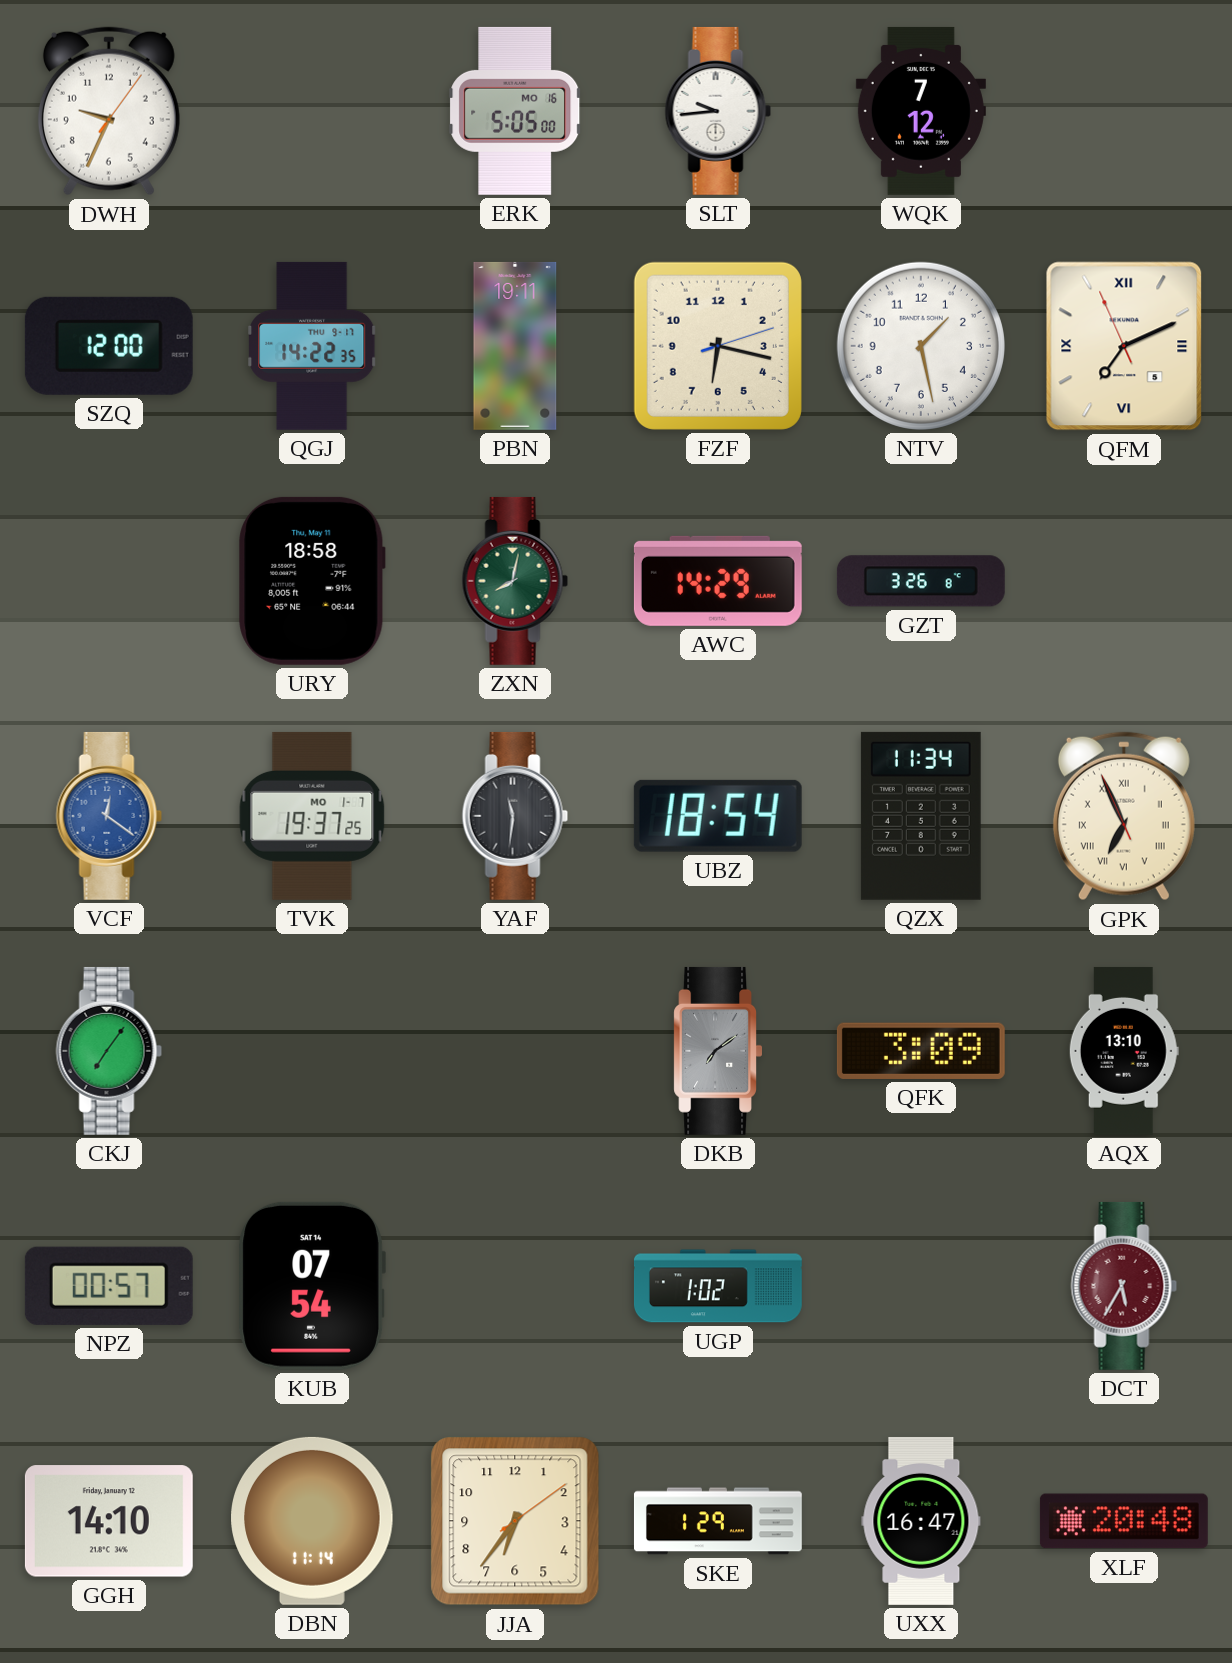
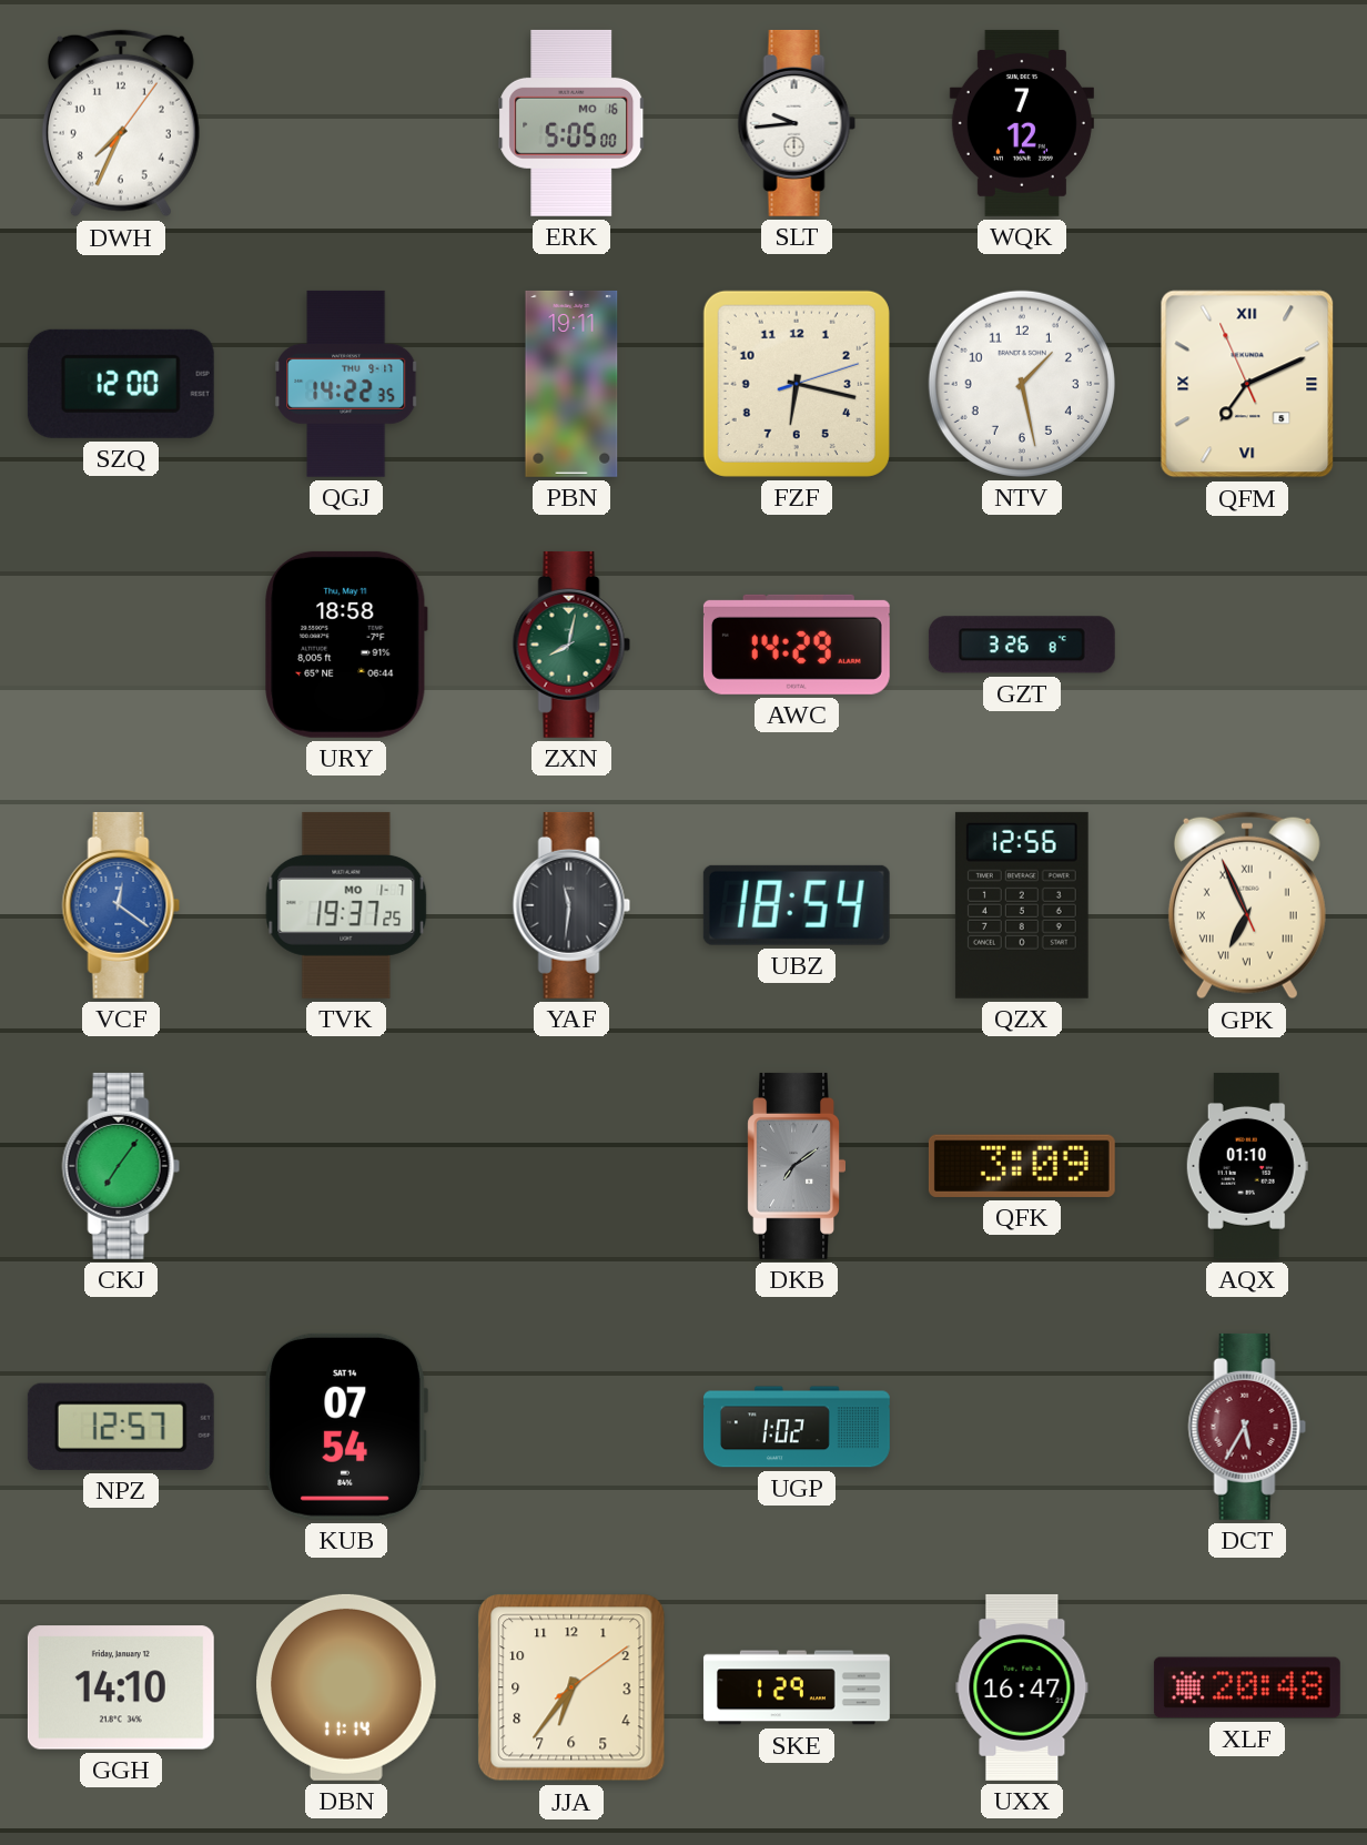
DWH: 9:34 -> 7:34 (121, 123)
QZX: 11:34 -> 12:56 (1022, 905)
AQX: 13:10 -> 01:10 (1247, 1166)
NPZ: 00:57 -> 12:57 (121, 1427)
